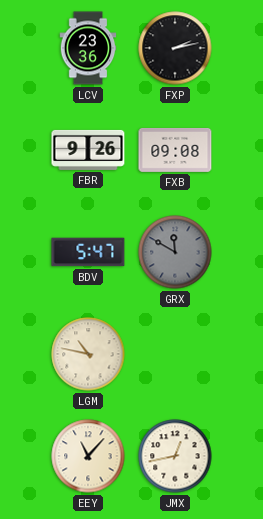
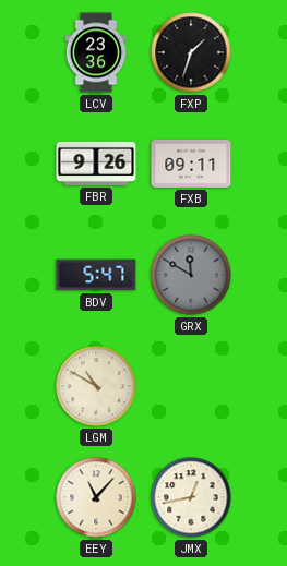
FXP: 2:13 -> 1:33 (191, 52)
FXB: 09:08 -> 09:11 (191, 164)
LGM: 10:47 -> 10:50 (96, 386)
